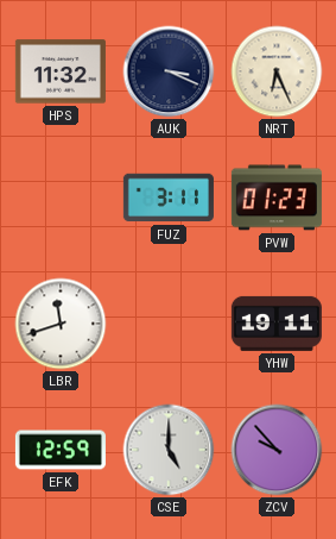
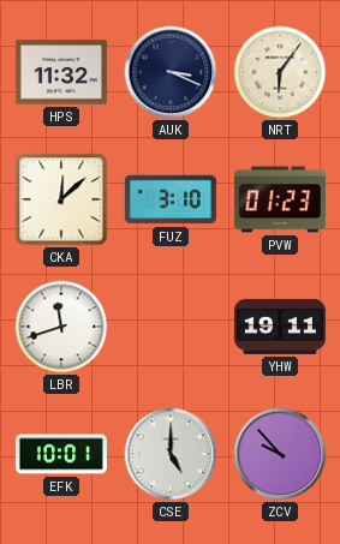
NRT: 6:26 -> 6:06 (280, 72)
CKA: none -> 12:08 (61, 199)
FUZ: 3:11 -> 3:10 (171, 199)
EFK: 12:59 -> 10:01 (61, 454)
